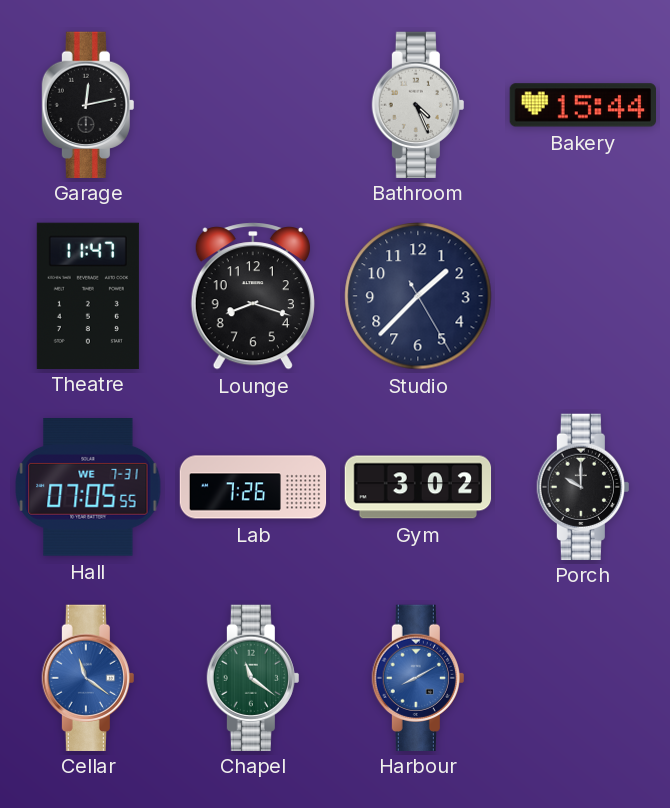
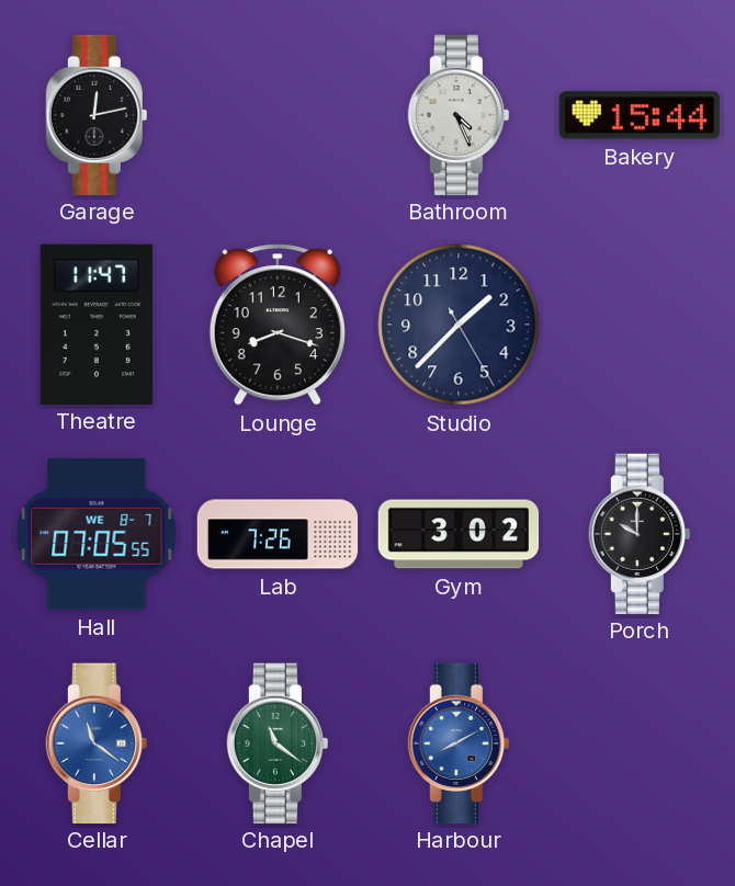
Hall date: WE 7-31 -> WE 8-7 (97, 535)
